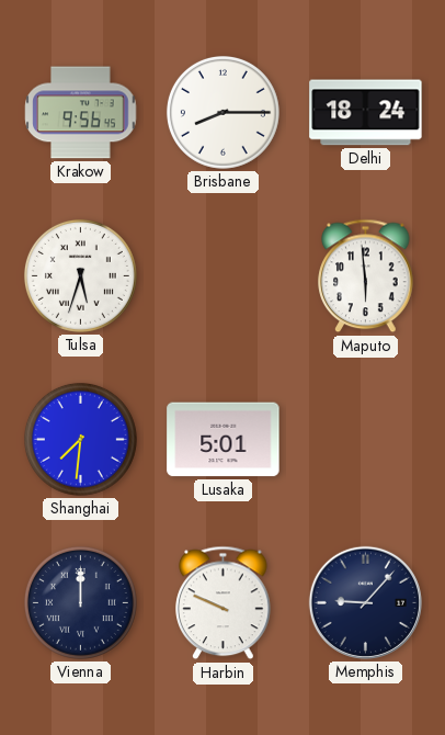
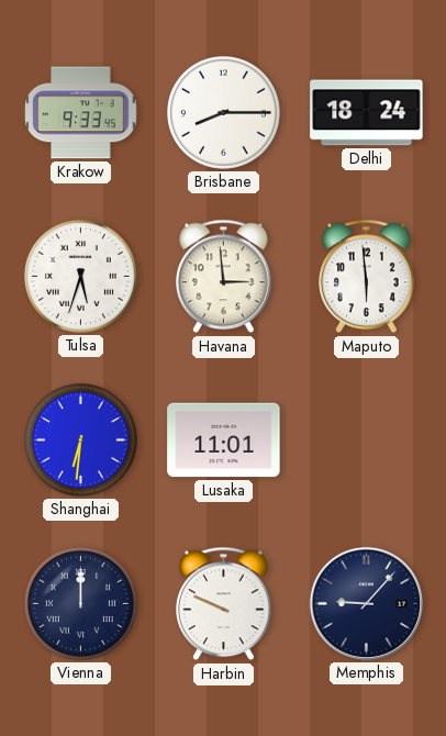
Krakow: 9:56 -> 9:33 (81, 113)
Havana: none -> 2:59 (224, 277)
Shanghai: 7:31 -> 6:31 (80, 439)
Lusaka: 5:01 -> 11:01 (224, 441)
